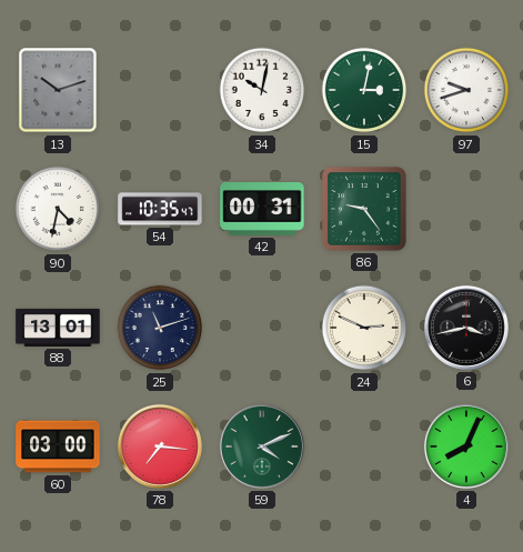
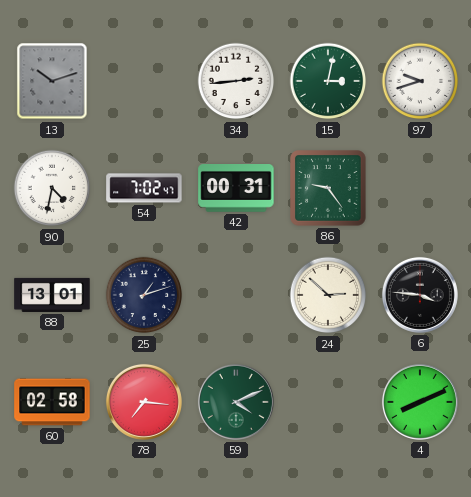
34: 10:02 -> 2:44 (236, 81)
54: 10:35 -> 7:02 (144, 188)
25: 11:12 -> 1:12 (144, 295)
24: 2:49 -> 2:52 (328, 295)
6: 3:43 -> 3:46 (420, 295)
60: 03:00 -> 02:58 (52, 402)
4: 8:04 -> 8:11 (420, 402)
